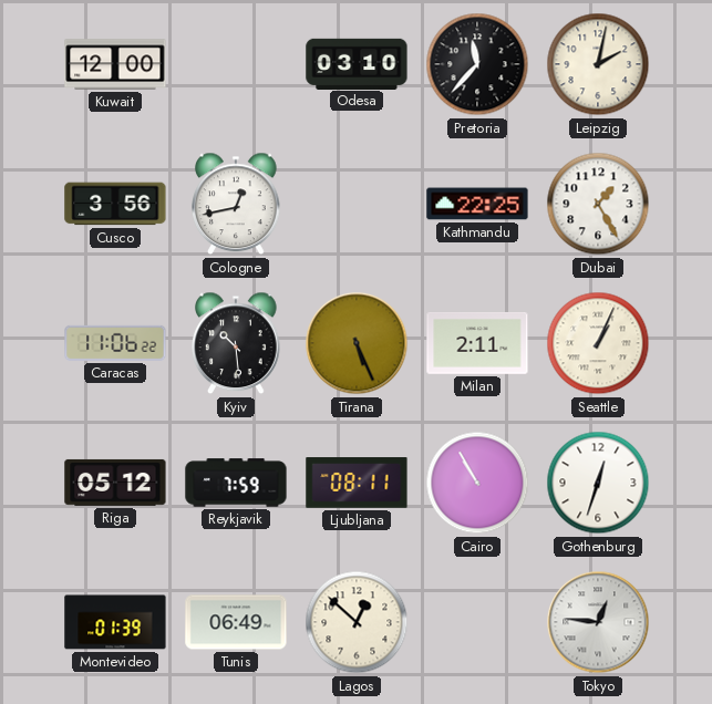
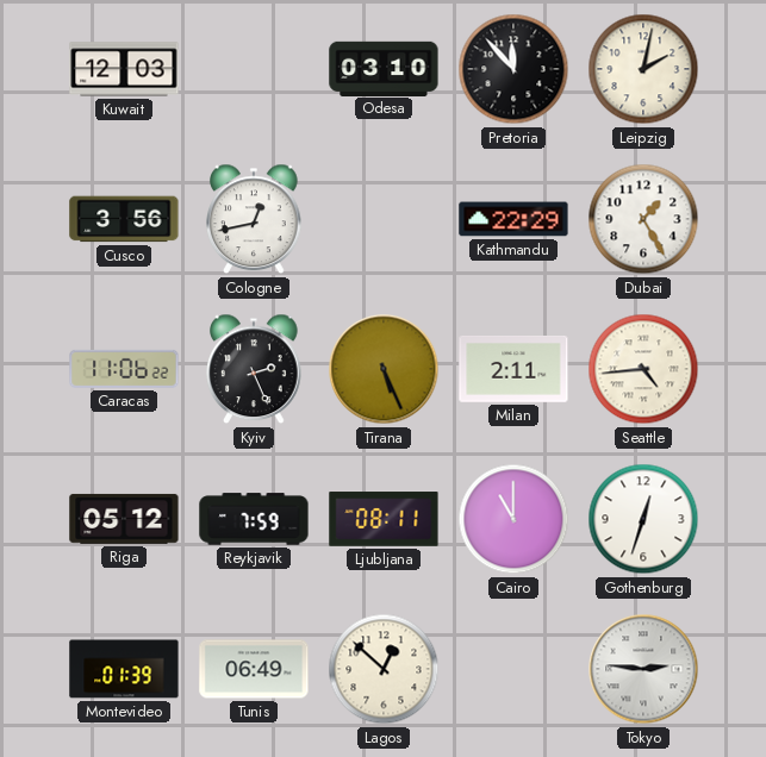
Kuwait: 12:00 -> 12:03 (124, 69)
Pretoria: 11:37 -> 11:53 (513, 69)
Kathmandu: 22:25 -> 22:29 (513, 219)
Kyiv: 10:29 -> 2:26 (254, 369)
Seattle: 1:04 -> 4:44 (643, 369)
Cairo: 10:55 -> 11:00 (513, 519)
Tokyo: 12:46 -> 2:46 (643, 669)
